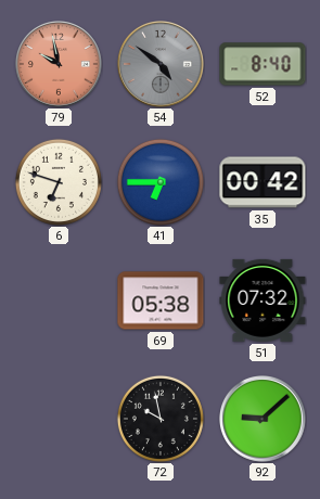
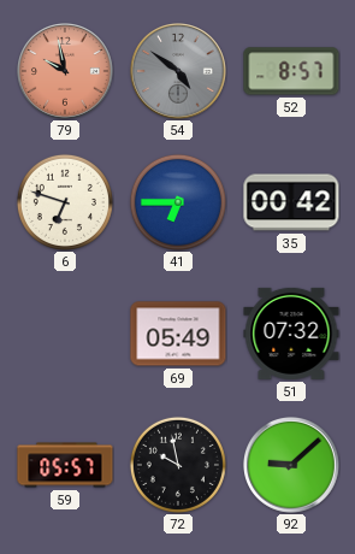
52: 8:40 -> 8:57 (291, 71)
69: 05:38 -> 05:49 (178, 334)
59: none -> 05:57 (65, 465)
